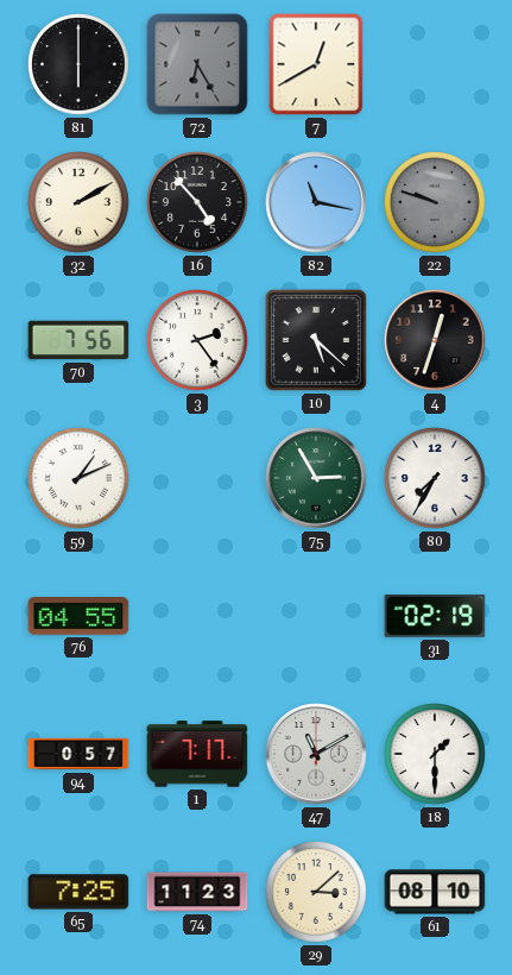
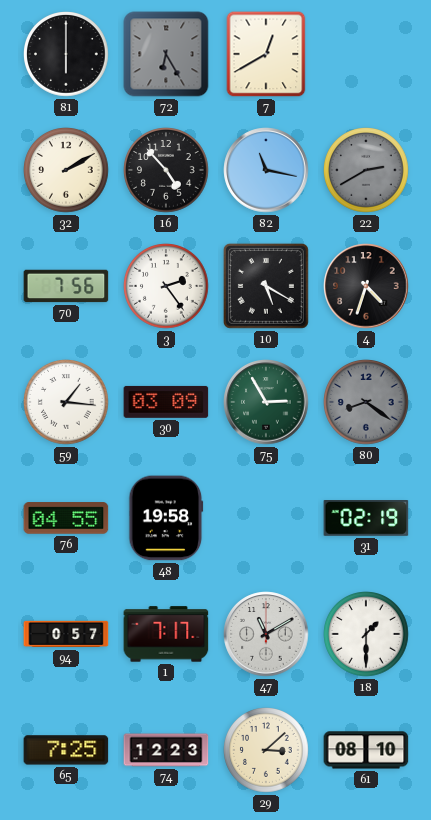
22: 9:48 -> 2:40 (366, 170)
10: 5:22 -> 5:20 (266, 286)
4: 12:33 -> 4:33 (366, 286)
59: 1:11 -> 1:16 (66, 402)
30: none -> 03:09 (166, 402)
80: 7:35 -> 8:21 (366, 402)
80 dial: white -> grey (366, 402)
48: none -> 19:58 (166, 518)
74: 11:23 -> 12:23 (166, 750)
